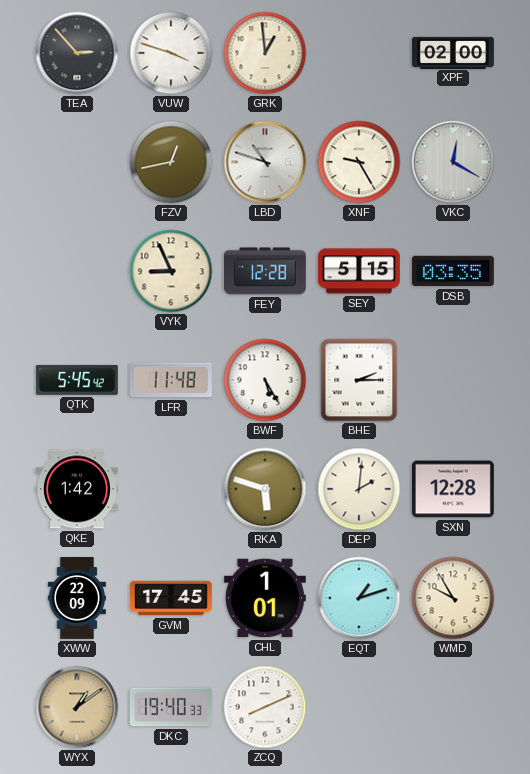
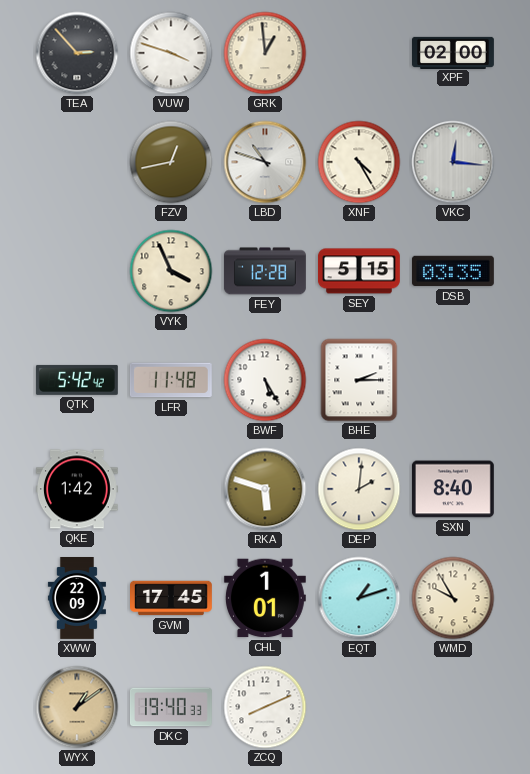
XNF: 9:25 -> 4:25 (359, 162)
VKC: 12:20 -> 12:16 (453, 162)
VYK: 8:56 -> 3:56 (171, 271)
QTK: 5:45 -> 5:42 (77, 380)
SXN: 12:28 -> 8:40 (453, 489)
